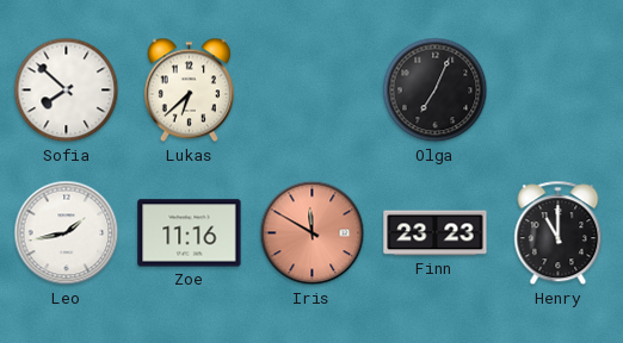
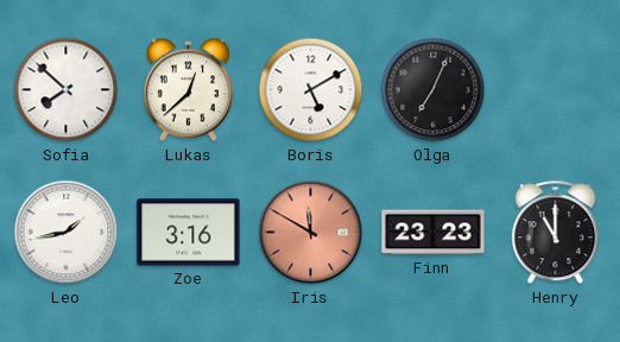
Lukas: 6:38 -> 12:38 (188, 90)
Boris: none -> 5:10 (311, 90)
Zoe: 11:16 -> 3:16 (189, 233)
